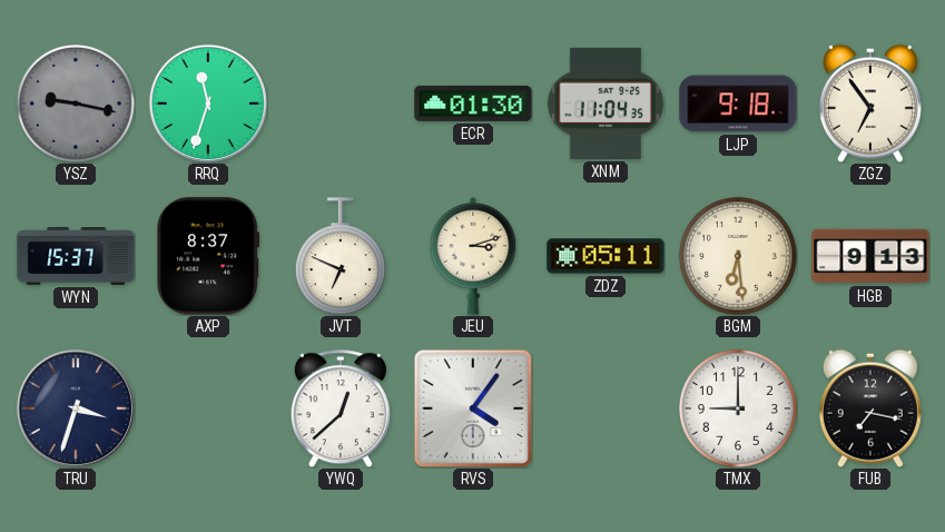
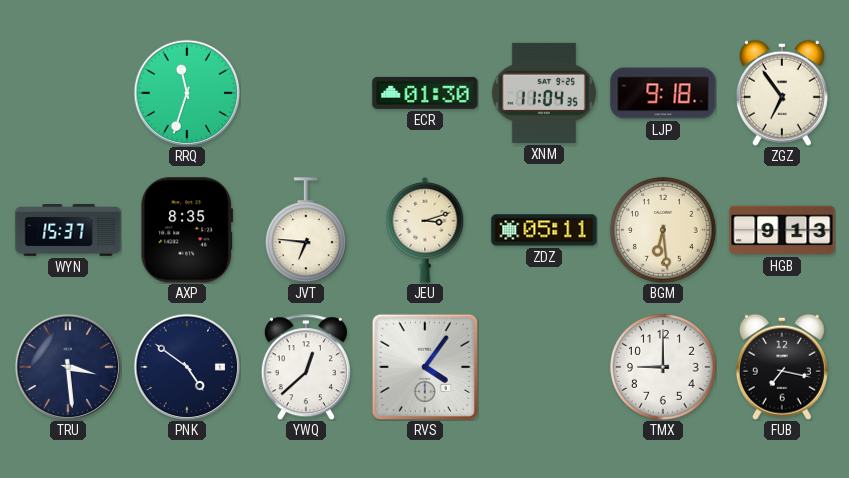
YSZ: 9:17 -> none (76, 104)
AXP: 8:37 -> 8:35 (187, 230)
JVT: 6:49 -> 6:46 (306, 230)
TRU: 3:33 -> 3:29 (67, 366)
PNK: none -> 4:51 (186, 366)
